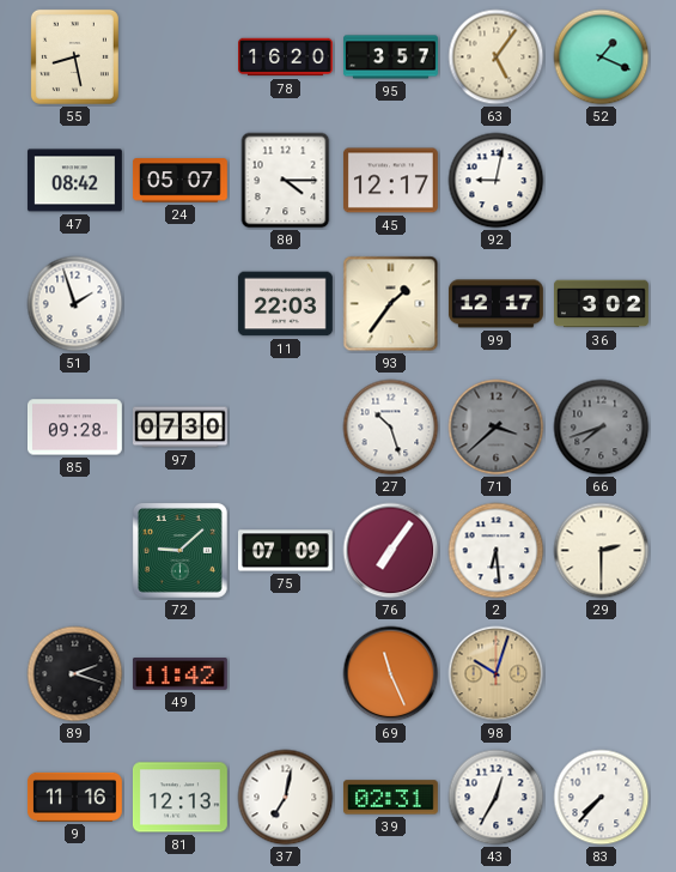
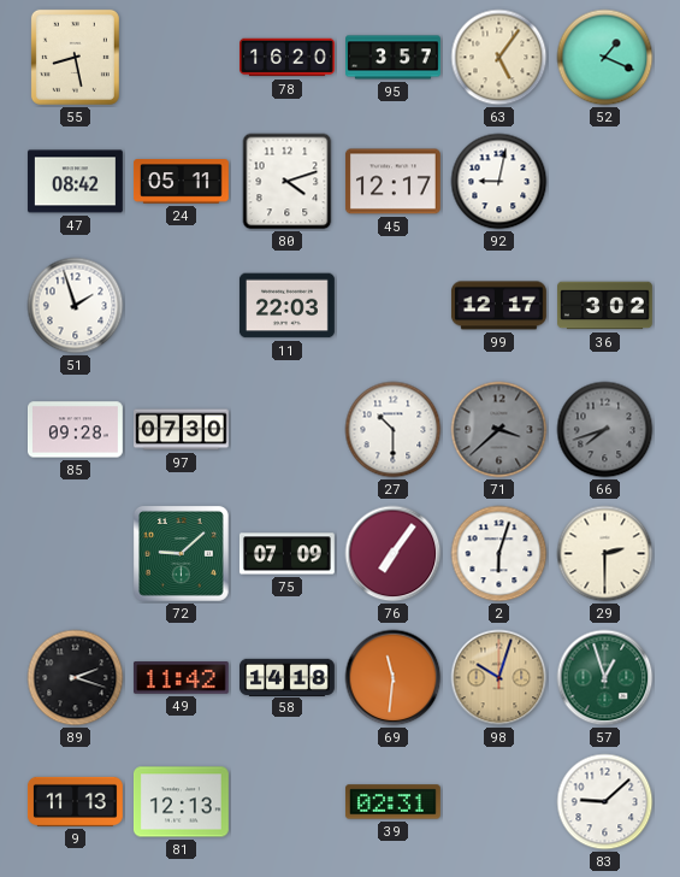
24: 05:07 -> 05:11 (182, 182)
80: 4:15 -> 4:12 (288, 182)
93: 1:36 -> none (391, 304)
27: 10:27 -> 10:30 (394, 430)
2: 6:29 -> 6:03 (499, 554)
58: none -> 14:18 (288, 677)
69: 11:26 -> 11:31 (394, 678)
57: none -> 12:57 (605, 678)
9: 11:16 -> 11:13 (76, 801)
37: 7:02 -> none (286, 798)
43: 12:35 -> none (497, 798)
83: 7:37 -> 9:08 (605, 802)
